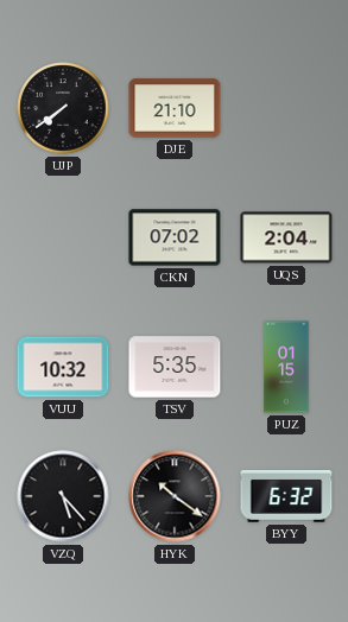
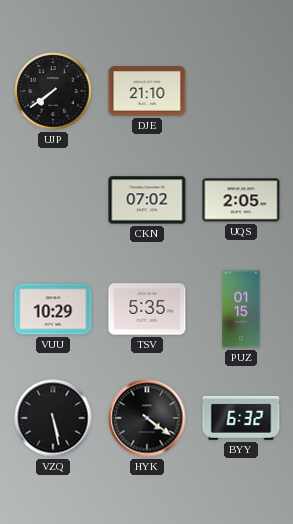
UQS: 2:04 -> 2:05 (241, 200)
VUU: 10:32 -> 10:29 (53, 309)
VZQ: 5:23 -> 5:28 (53, 418)
HYK: 10:21 -> 4:21 (147, 418)
